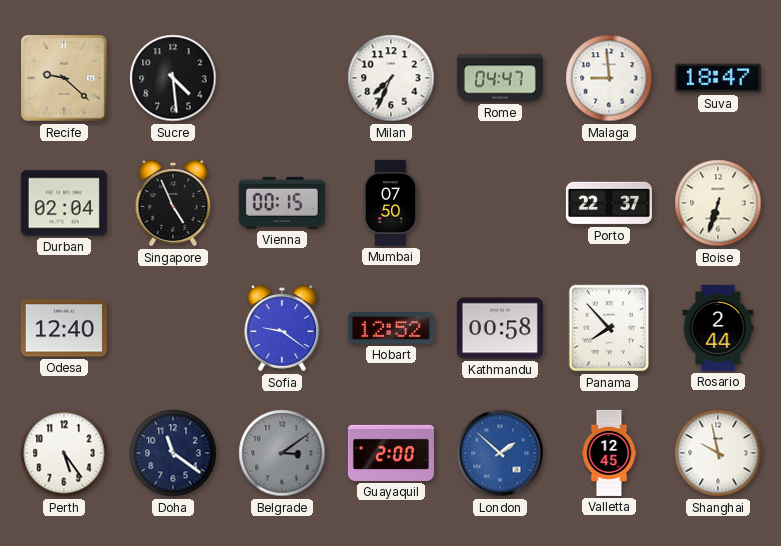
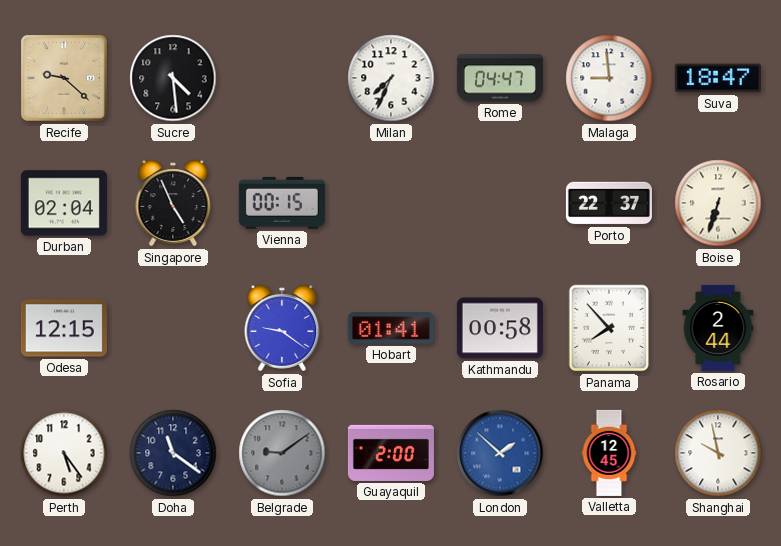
Mumbai: 07:50 -> none (391, 203)
Odesa: 12:40 -> 12:15 (64, 328)
Hobart: 12:52 -> 01:41 (391, 328)
Belgrade: 3:09 -> 9:09 (282, 453)
